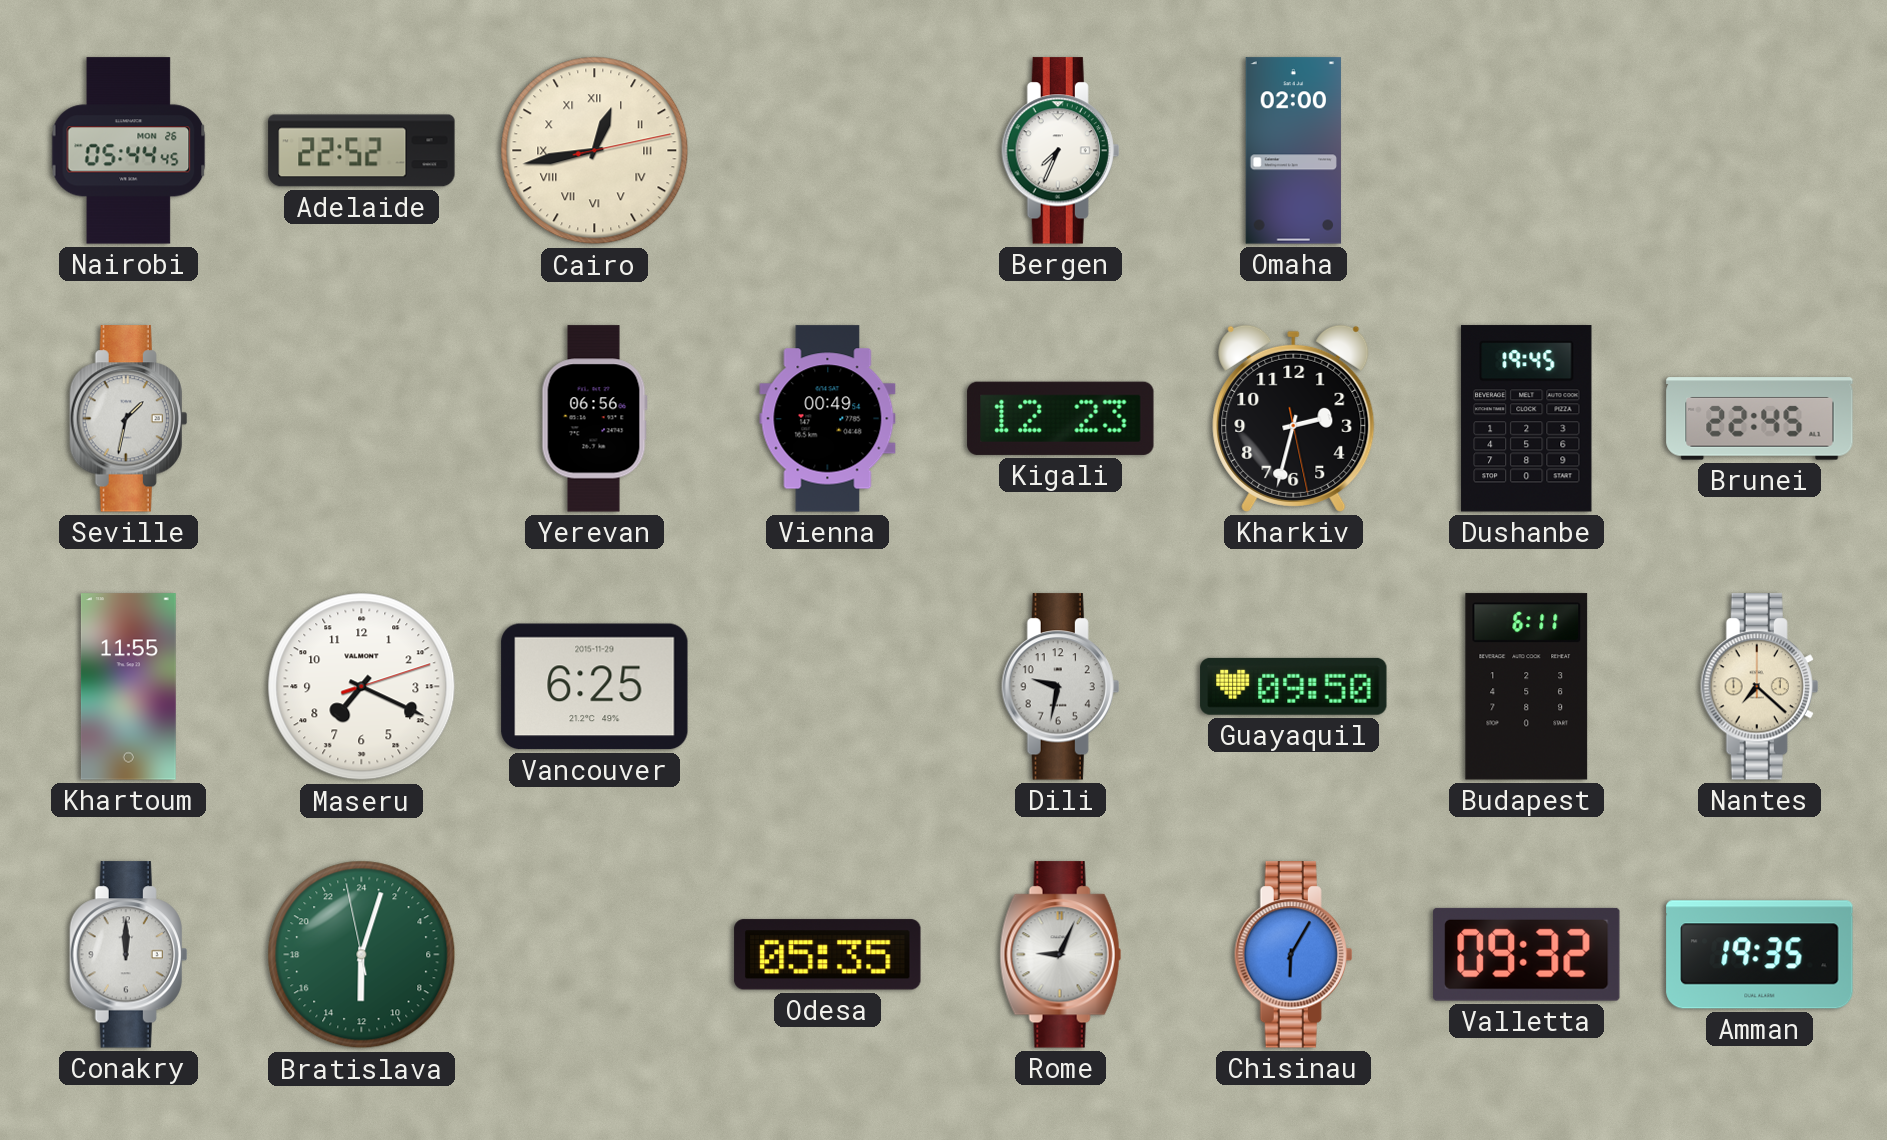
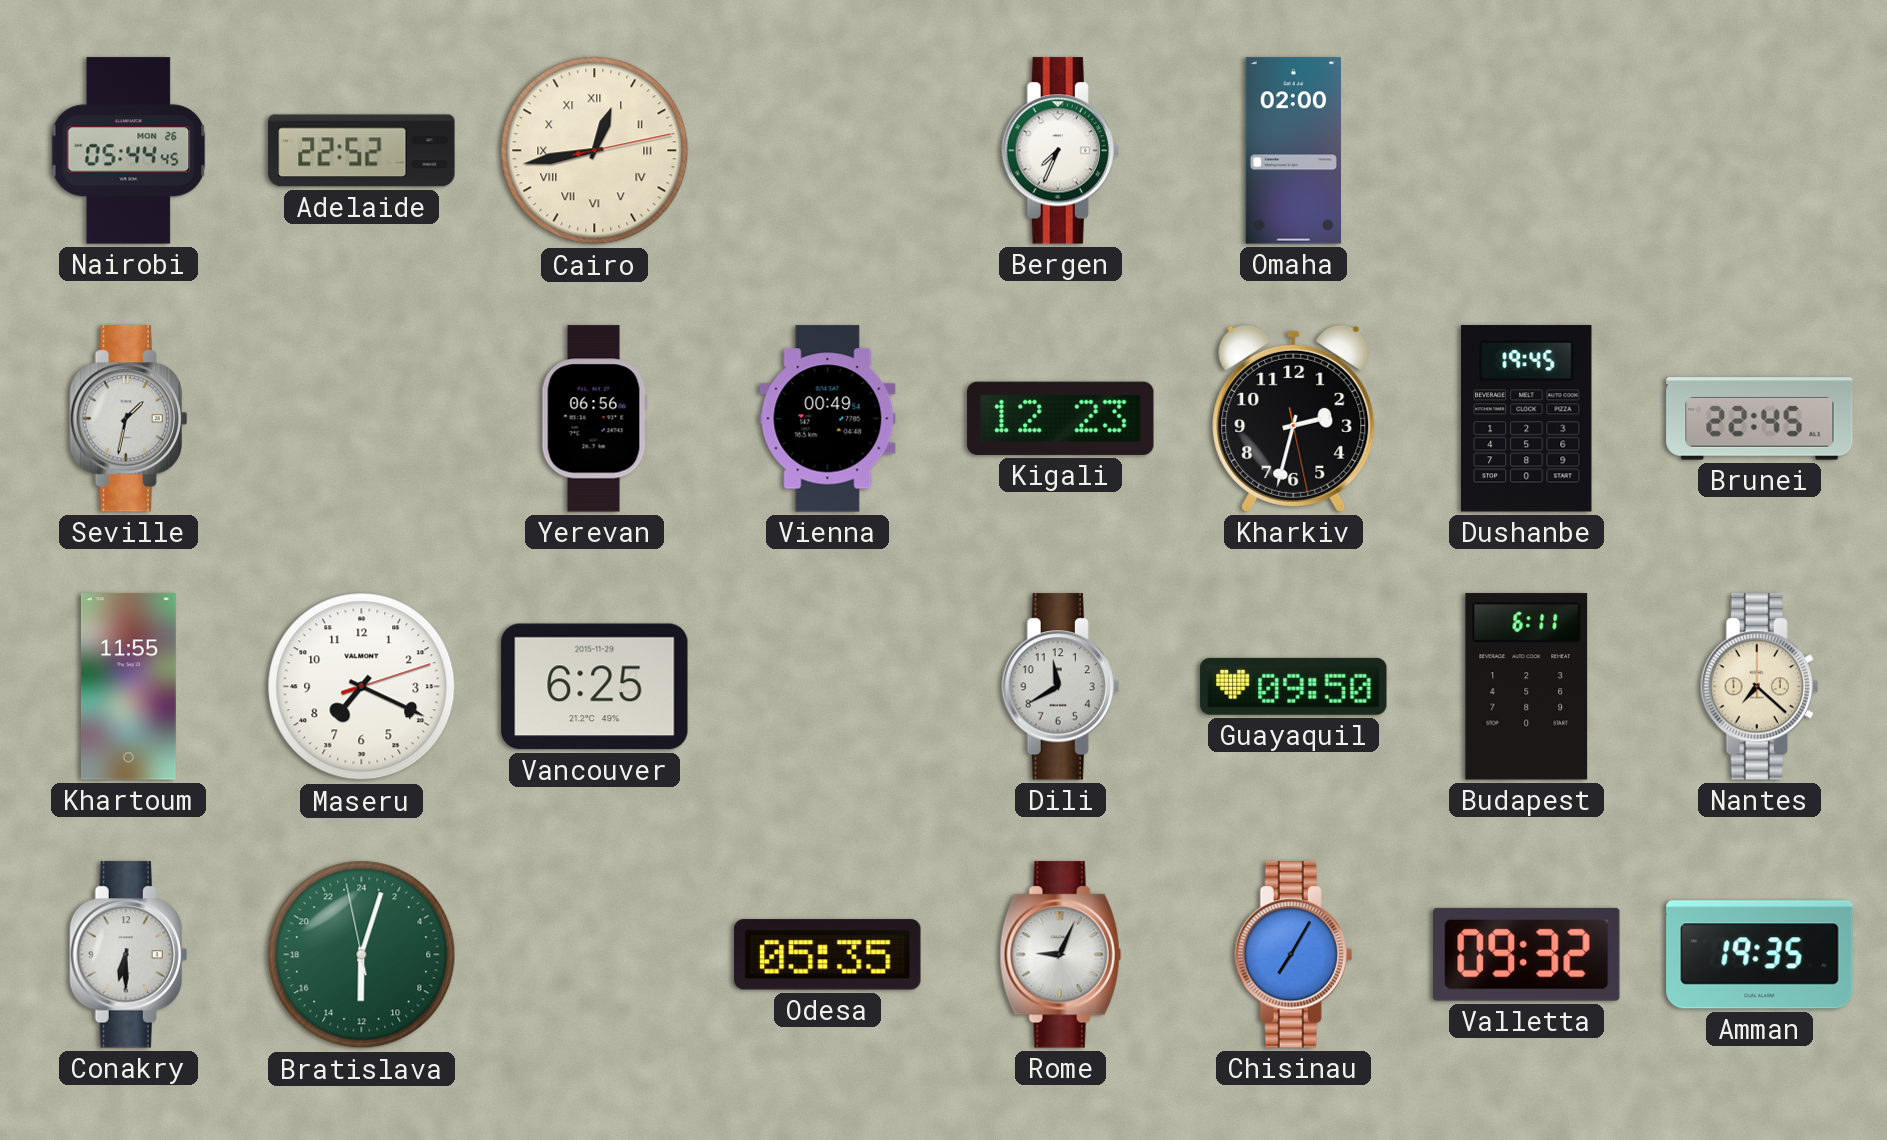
Dili: 9:32 -> 11:40 (1061, 687)
Conakry: 12:00 -> 6:30 (129, 955)
Chisinau: 6:05 -> 7:05 (1294, 955)
